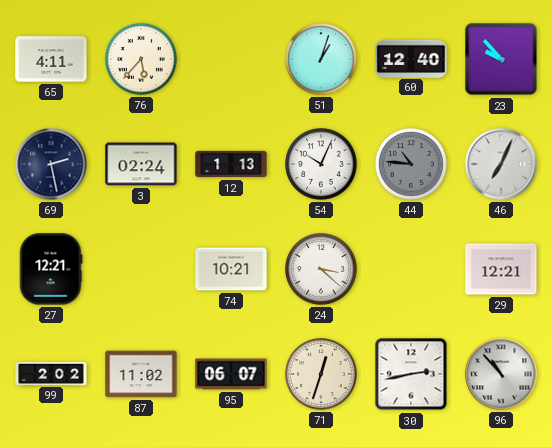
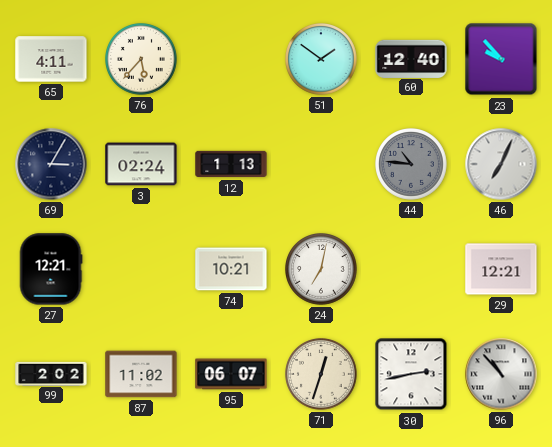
51: 1:03 -> 1:51 (322, 60)
69: 2:28 -> 3:05 (51, 164)
54: 10:04 -> none (322, 165)
24: 3:22 -> 7:02 (322, 270)
